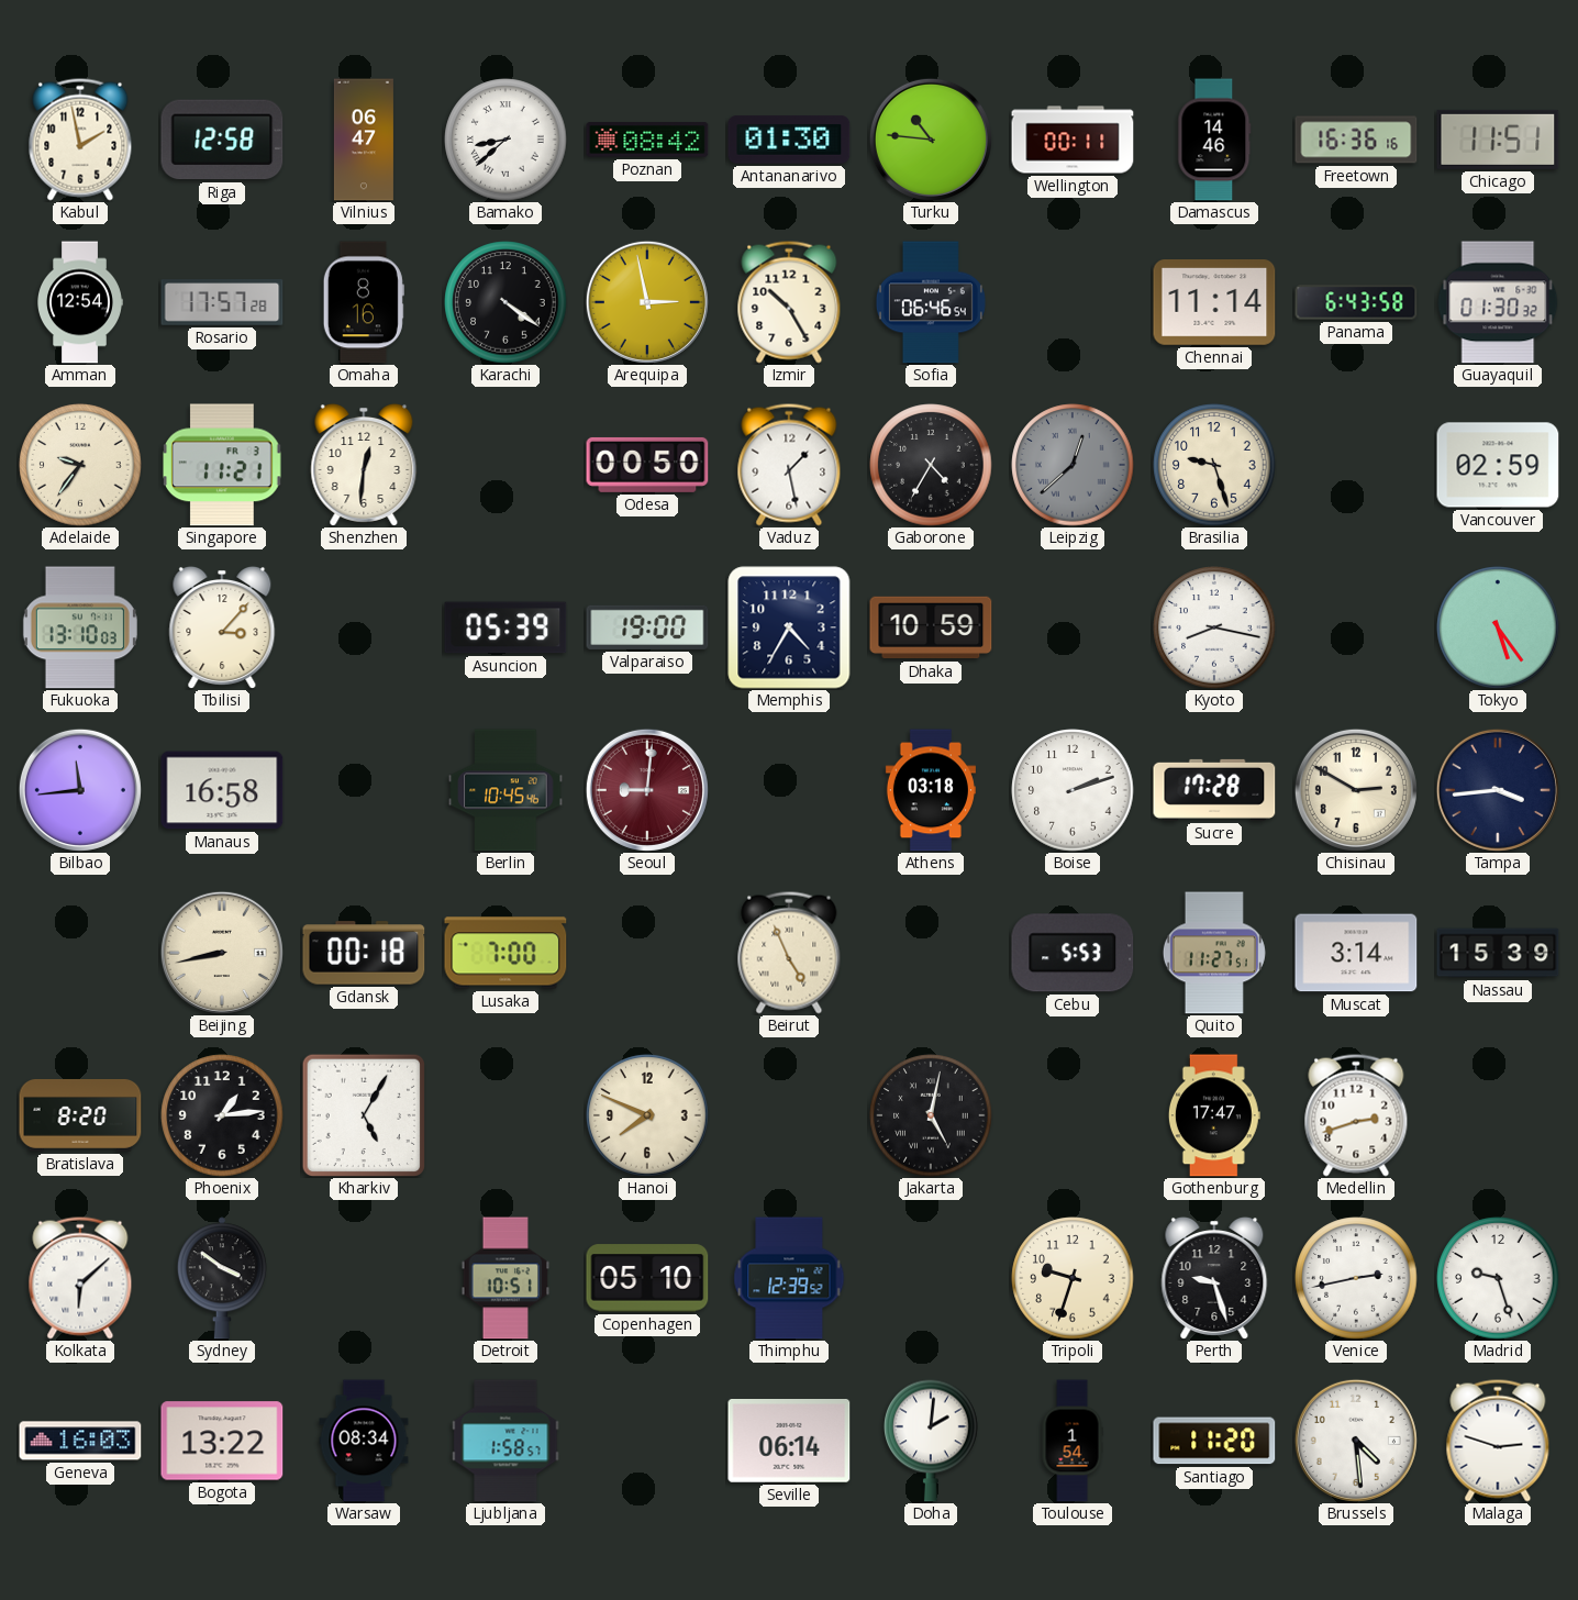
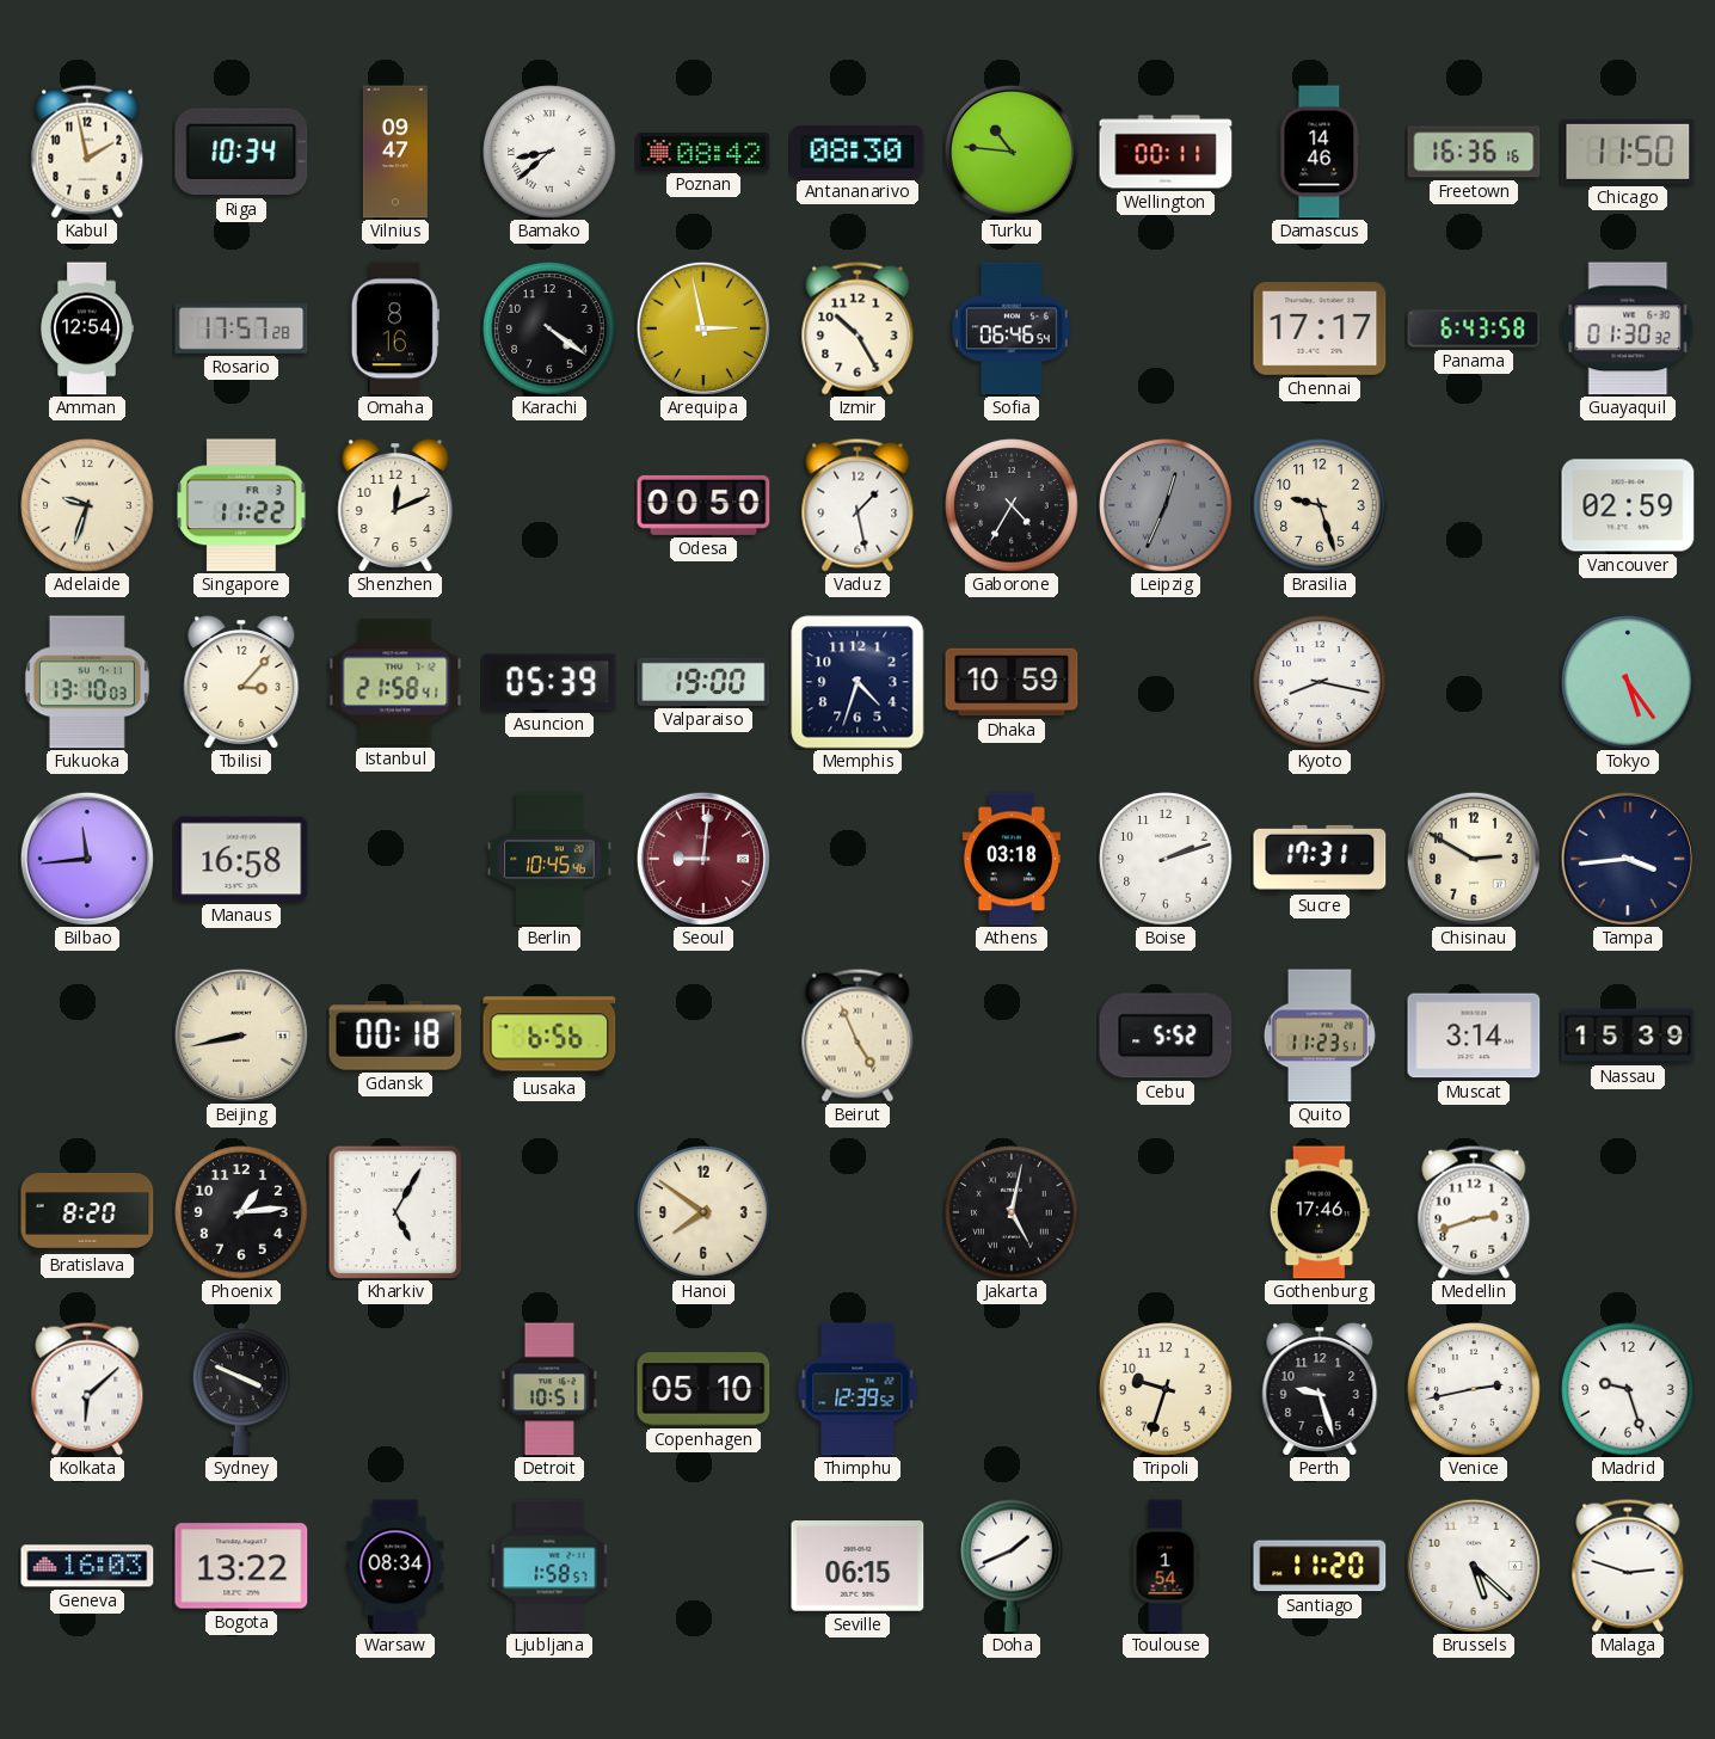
Riga: 12:58 -> 10:34 (241, 152)
Vilnius: 06:47 -> 09:47 (395, 152)
Antananarivo: 01:30 -> 08:30 (857, 152)
Chicago: 11:51 -> 11:50 (1628, 152)
Chennai: 11:14 -> 17:17 (1320, 330)
Adelaide: 9:36 -> 9:33 (87, 505)
Singapore: 11:21 -> 11:22 (242, 505)
Shenzhen: 12:31 -> 12:11 (395, 505)
Leipzig: 12:38 -> 12:34 (1166, 505)
Istanbul: none -> 21:58 (395, 682)
Memphis: 4:35 -> 4:33 (857, 682)
Sucre: 17:28 -> 17:31 (1320, 859)
Lusaka: 7:00 -> 6:56 (549, 1036)
Cebu: 5:53 -> 5:52 (1166, 1036)
Quito: 11:27 -> 11:23 (1320, 1036)
Hanoi: 7:49 -> 7:51 (703, 1212)
Gothenburg: 17:47 -> 17:46 (1320, 1212)
Sydney: 3:51 -> 3:49 (241, 1389)
Seville: 06:14 -> 06:15 (857, 1567)
Doha: 2:01 -> 1:41 (1012, 1566)
Brussels: 4:29 -> 5:22 (1474, 1566)
